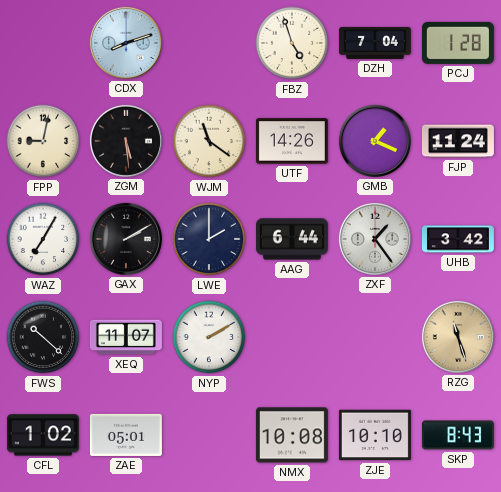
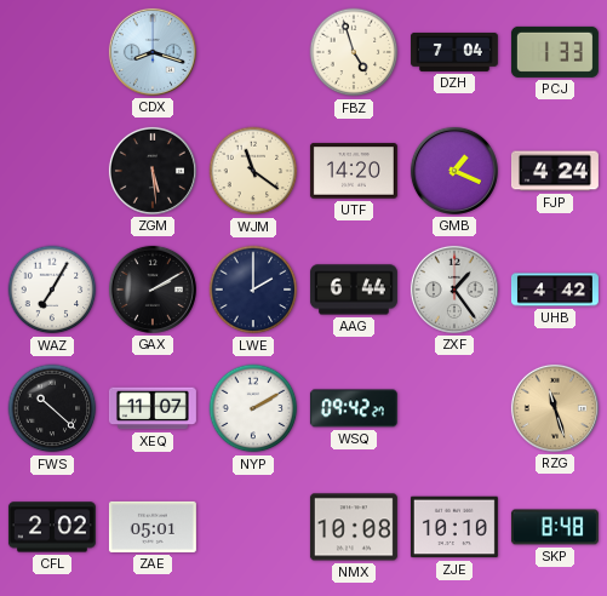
CDX: 8:12 -> 8:18 (153, 52)
PCJ: 1:28 -> 1:33 (555, 52)
FPP: 9:02 -> none (43, 141)
UTF: 14:26 -> 14:20 (354, 171)
FJP: 11:24 -> 4:24 (555, 171)
UHB: 3:42 -> 4:42 (555, 290)
WSQ: none -> 09:42 (354, 408)
CFL: 1:02 -> 2:02 (52, 527)
SKP: 8:43 -> 8:48 (555, 527)
